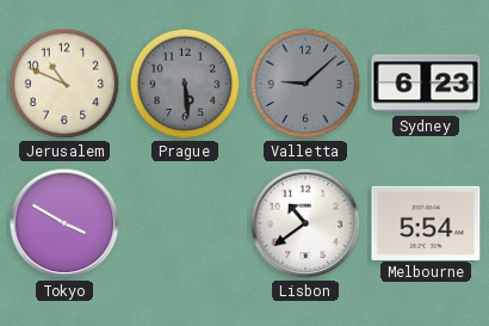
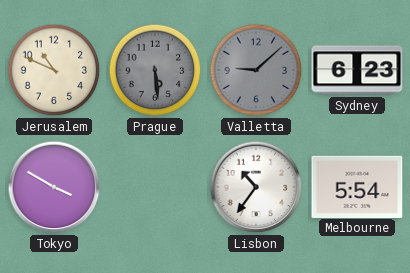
Lisbon: 10:39 -> 10:36 (256, 187)
